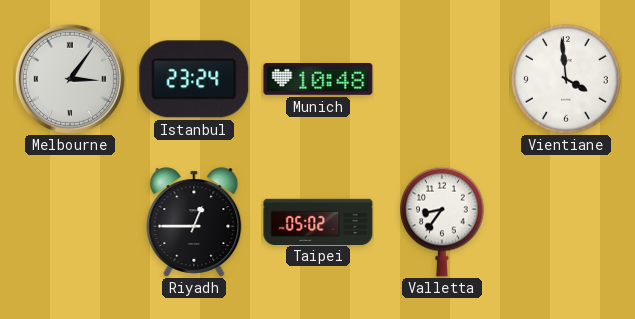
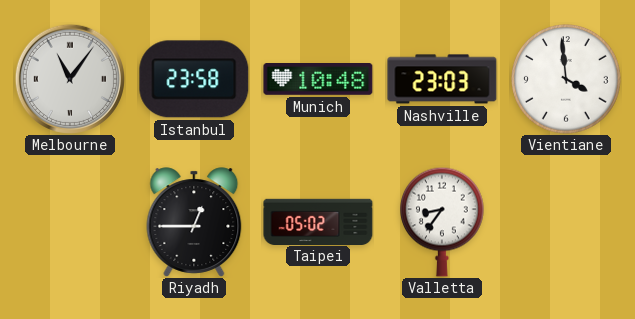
Melbourne: 3:06 -> 11:06 (70, 79)
Istanbul: 23:24 -> 23:58 (194, 79)
Nashville: none -> 23:03 (442, 79)
